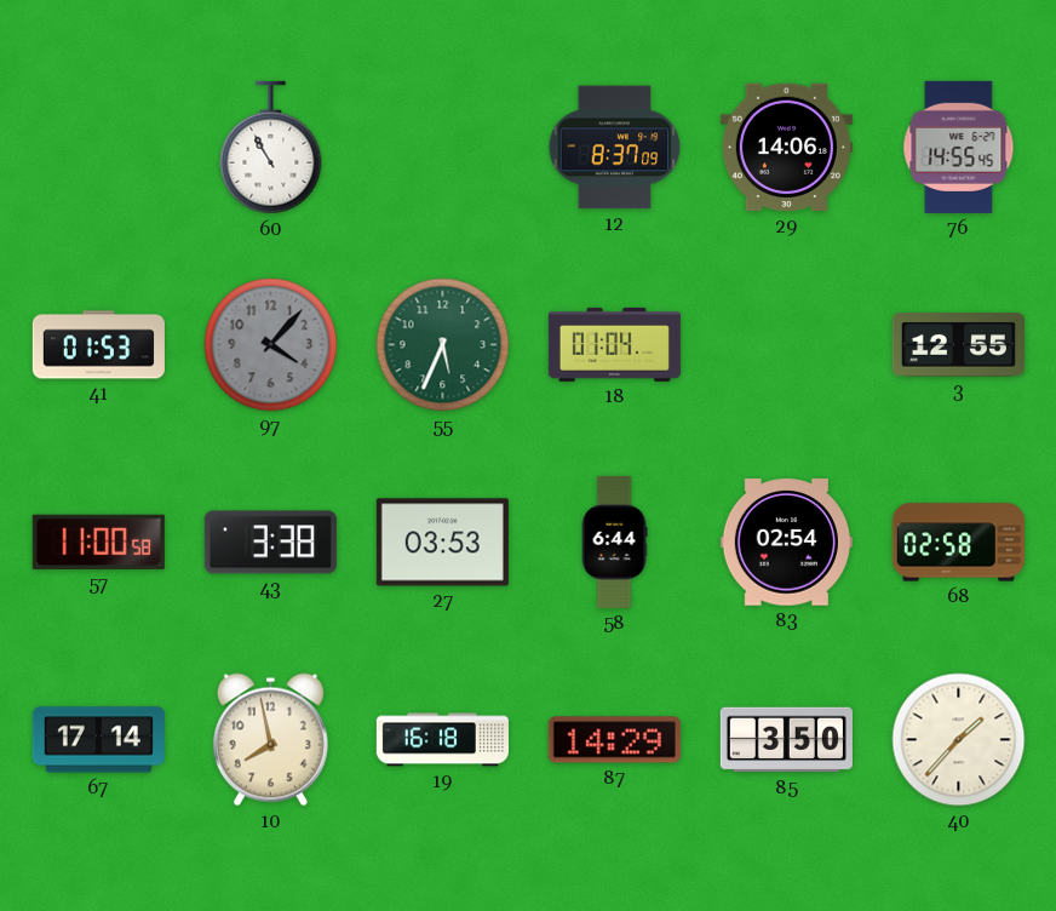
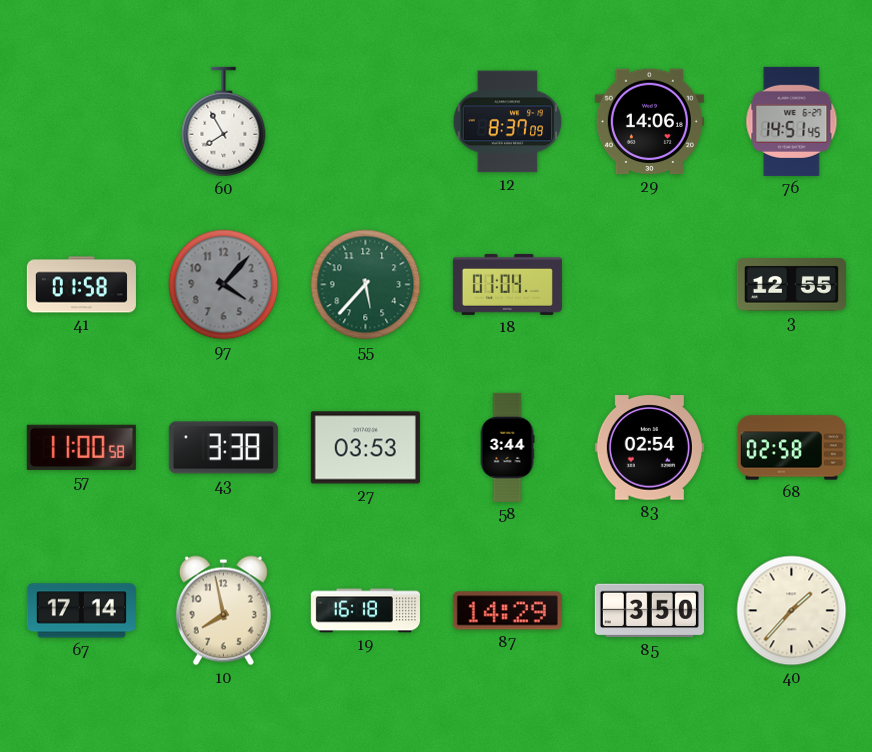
60: 10:55 -> 7:55 (224, 122)
76: 14:55 -> 14:51 (792, 121)
41: 01:53 -> 01:58 (81, 285)
55: 5:34 -> 5:37 (366, 285)
58: 6:44 -> 3:44 (507, 447)
